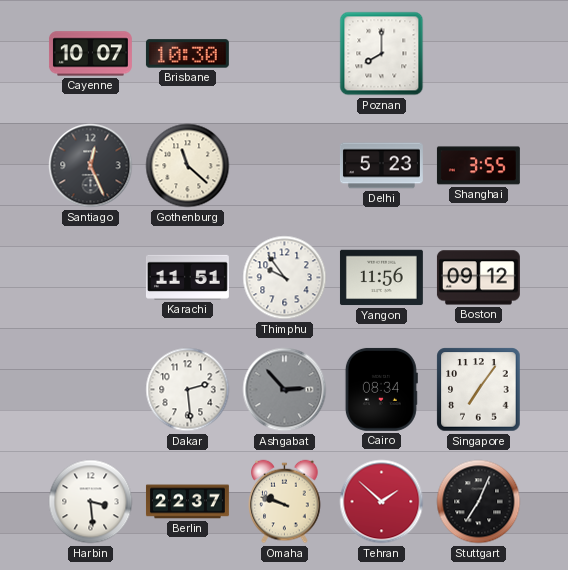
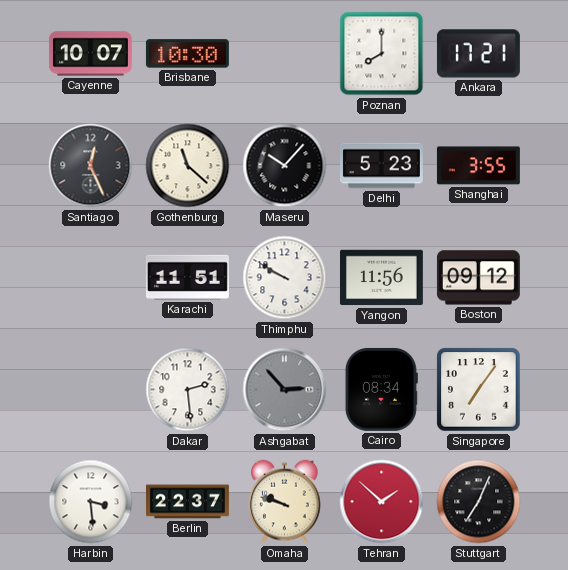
Ankara: none -> 17:21 (478, 54)
Maseru: none -> 10:07 (285, 166)
Thimphu: 9:54 -> 9:50 (285, 278)
